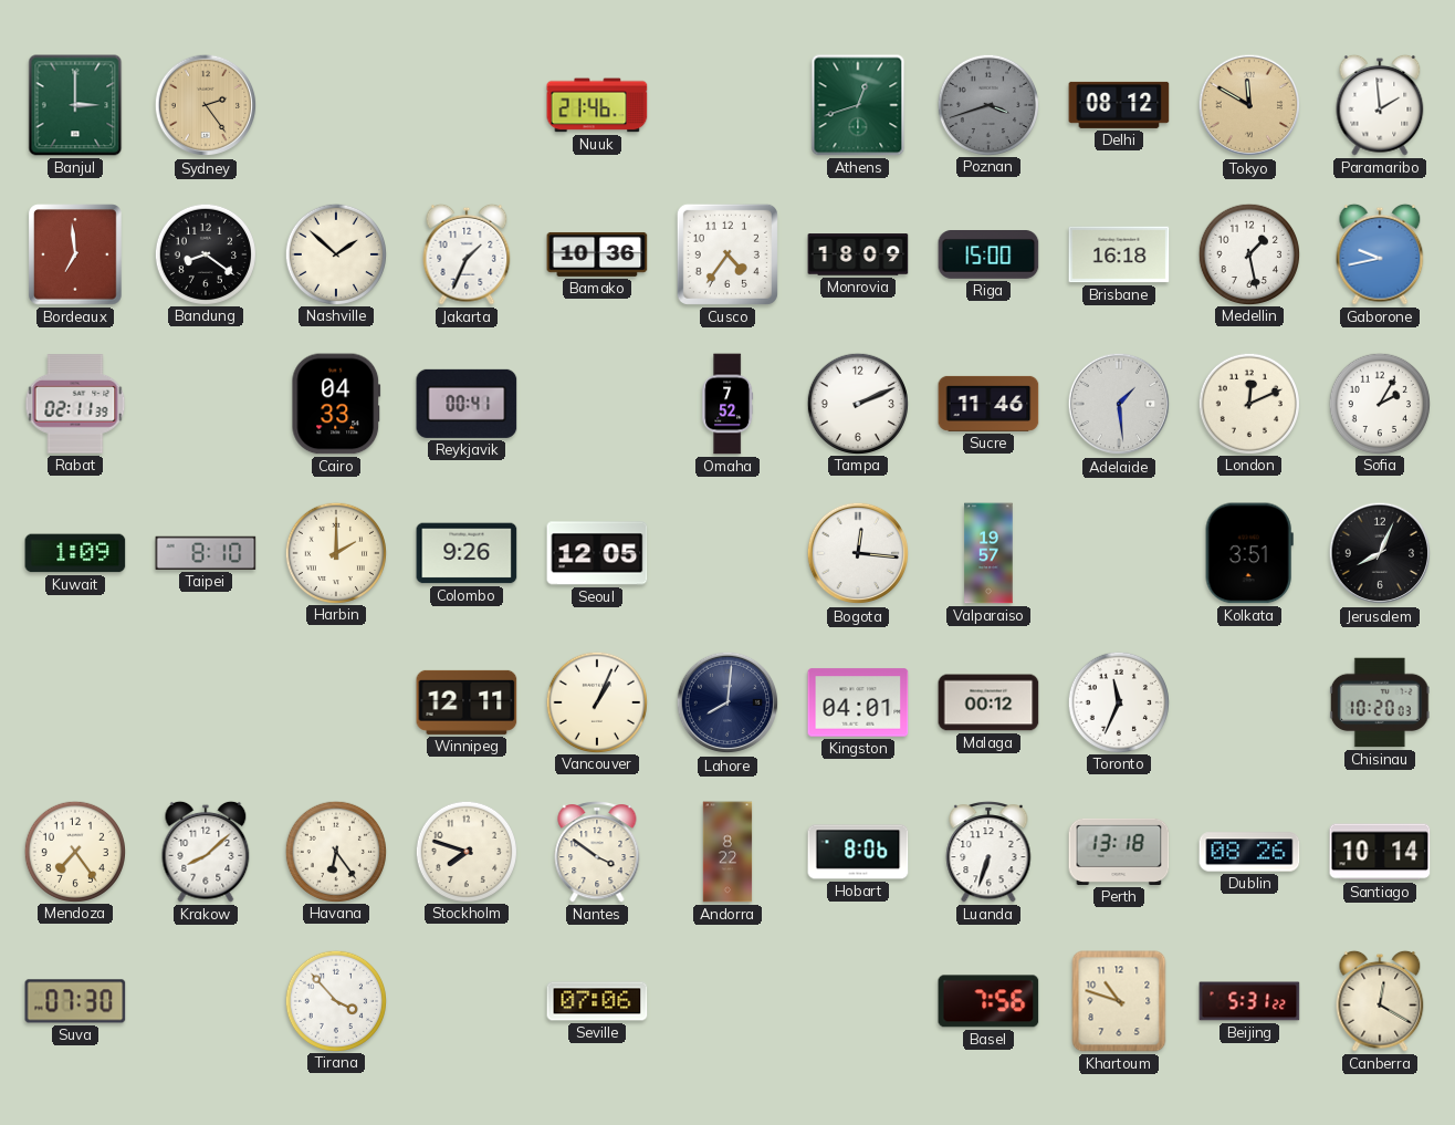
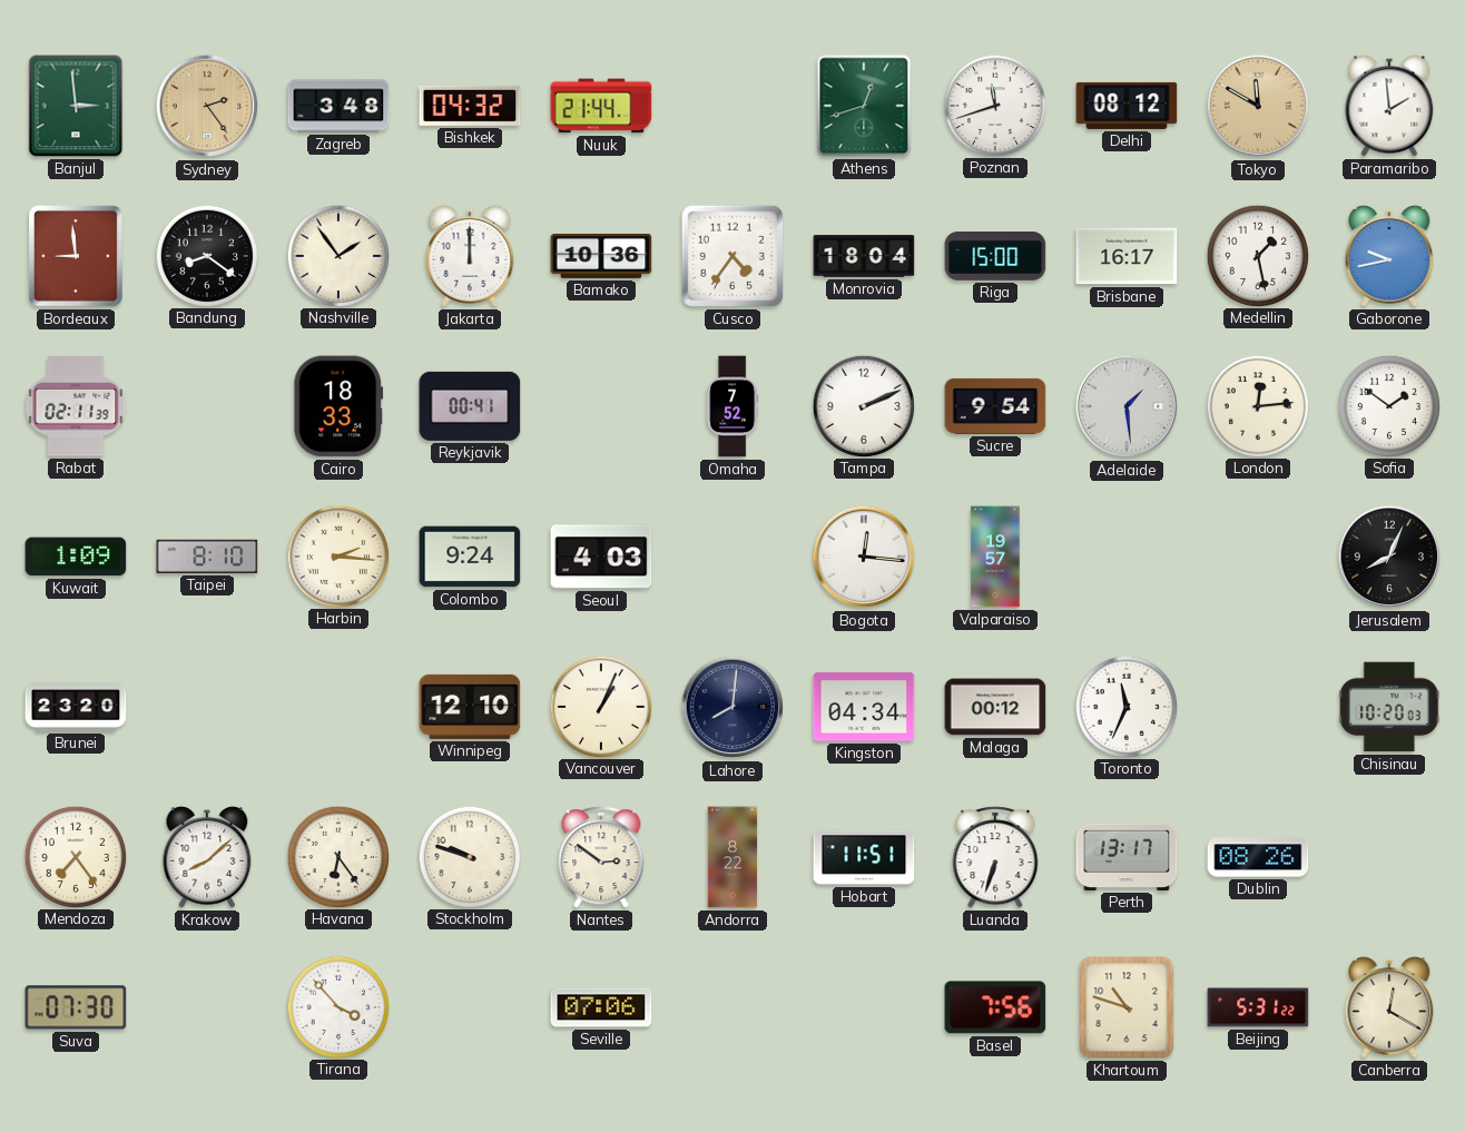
Banjul: 3:00 -> 2:59 (76, 106)
Zagreb: none -> 3:48 (338, 106)
Bishkek: none -> 04:32 (470, 106)
Nuuk: 21:46 -> 21:44 (601, 106)
Poznan: 3:42 -> 11:42 (994, 105)
Poznan dial: grey -> white (994, 105)
Bordeaux: 6:59 -> 8:59 (76, 256)
Nashville: 1:52 -> 1:54 (337, 255)
Jakarta: 1:34 -> 12:00 (470, 256)
Monrovia: 18:09 -> 18:04 (864, 256)
Brisbane: 16:18 -> 16:17 (1127, 256)
Cairo: 04:33 -> 18:33 (338, 406)
Sucre: 11:46 -> 9:54 (995, 406)
London: 12:11 -> 12:14 (1257, 405)
Sofia: 2:05 -> 1:51 (1388, 405)
Harbin: 2:00 -> 2:16 (337, 555)
Colombo: 9:26 -> 9:24 (470, 557)
Seoul: 12:05 -> 4:03 (601, 557)
Kolkata: 3:51 -> none (1249, 553)
Brunei: none -> 23:20 (76, 707)
Winnipeg: 12:11 -> 12:10 (470, 707)
Kingston: 04:01 -> 04:34 (864, 707)
Stockholm: 7:48 -> 9:48 (469, 856)
Nantes: 3:51 -> 2:51 (601, 858)
Hobart: 8:06 -> 11:51 (864, 857)
Perth: 13:18 -> 13:17 (1127, 857)
Santiago: 10:14 -> none (1380, 852)
